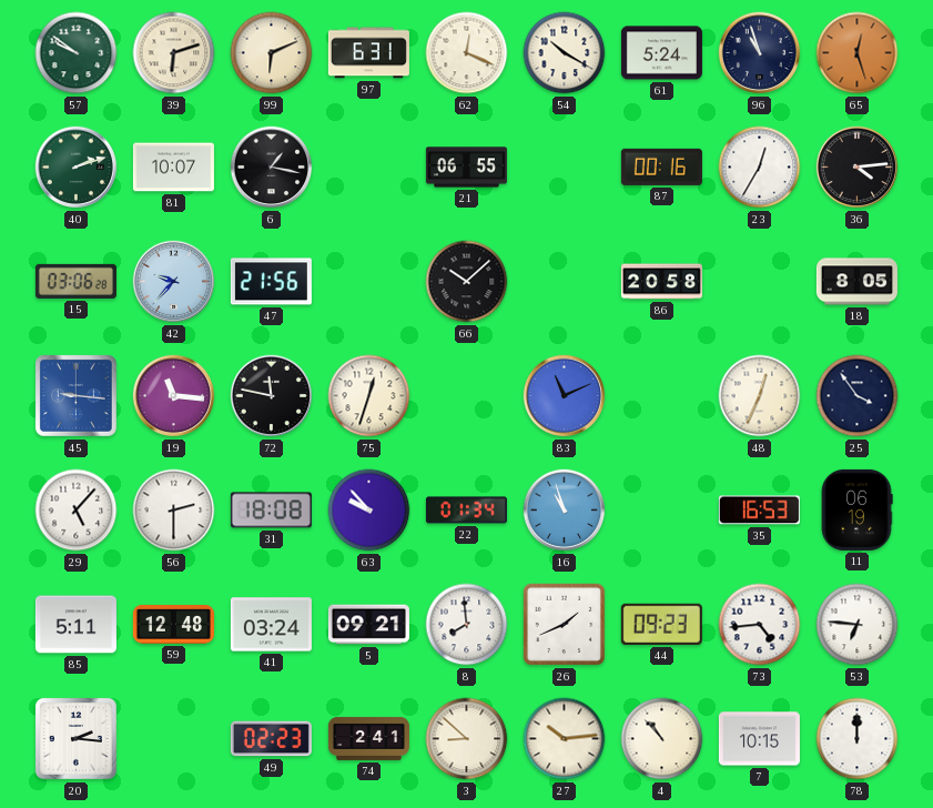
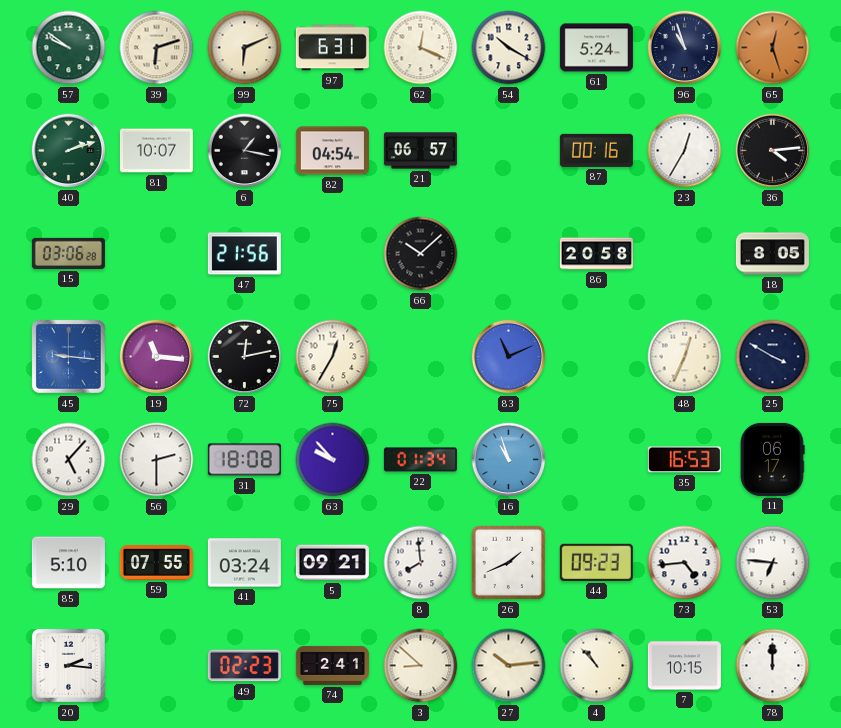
82: none -> 04:54 (332, 151)
21: 06:55 -> 06:57 (420, 151)
42: 9:37 -> none (174, 282)
72: 11:47 -> 12:13 (245, 357)
75: 12:33 -> 12:35 (333, 357)
25: 3:54 -> 3:50 (773, 357)
11: 06:19 -> 06:17 (772, 459)
85: 5:11 -> 5:10 (68, 563)
59: 12:48 -> 07:55 (156, 563)
